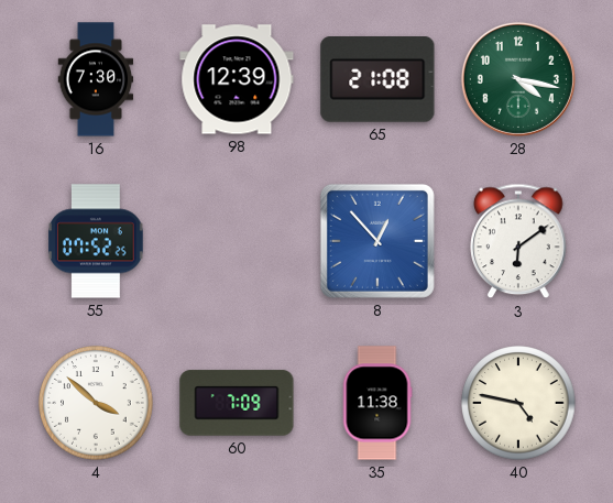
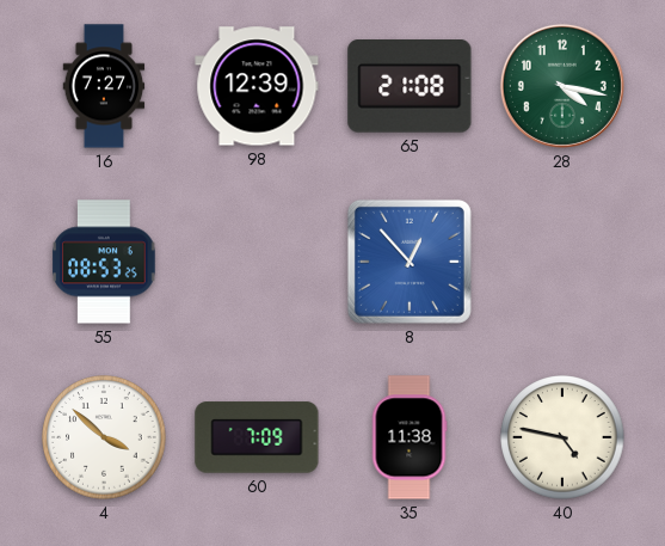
16: 7:30 -> 7:27 (104, 86)
55: 07:52 -> 08:53 (104, 262)
3: 6:09 -> none (518, 241)
